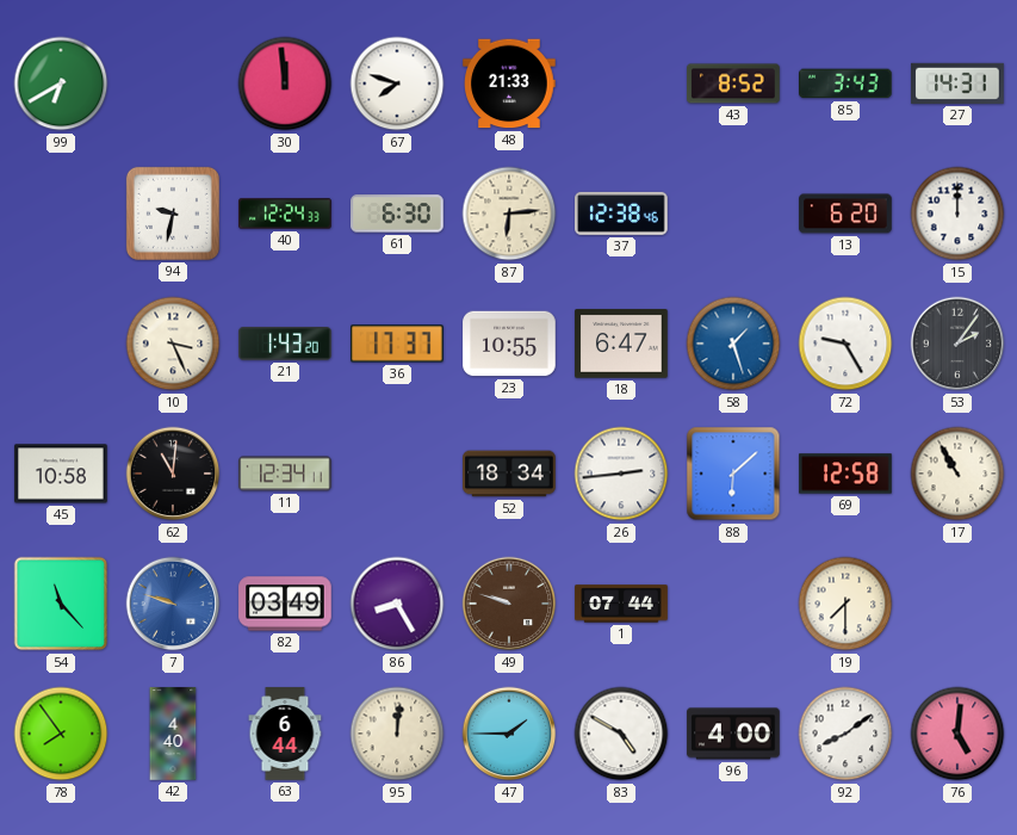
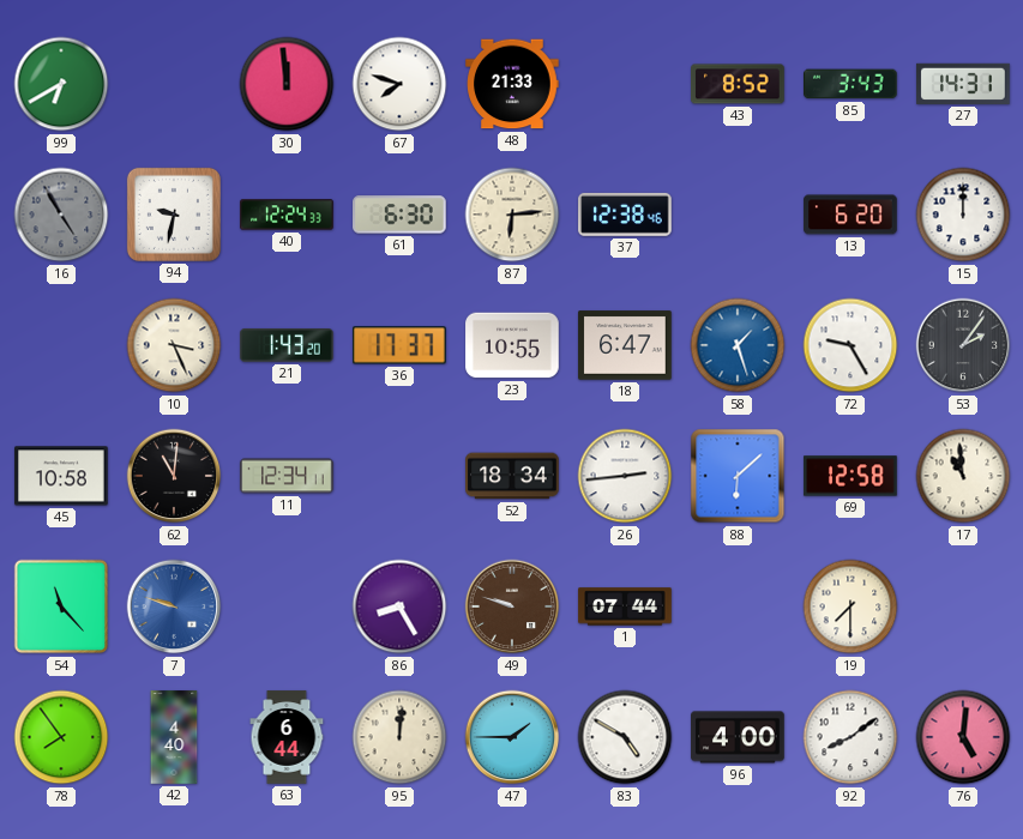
16: none -> 4:55 (61, 215)
17: 10:55 -> 10:59 (963, 476)
82: 03:49 -> none (285, 604)
